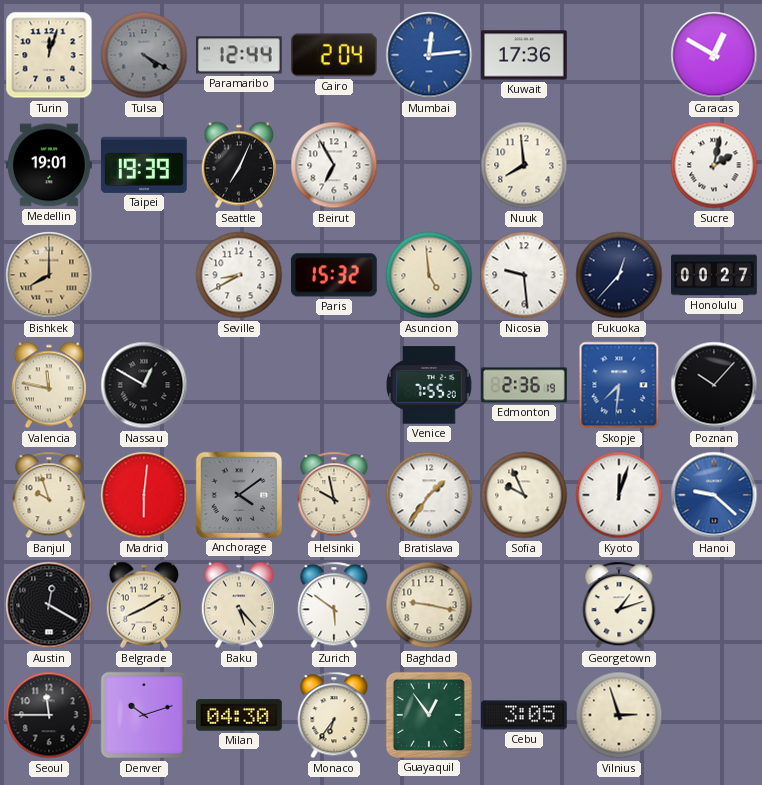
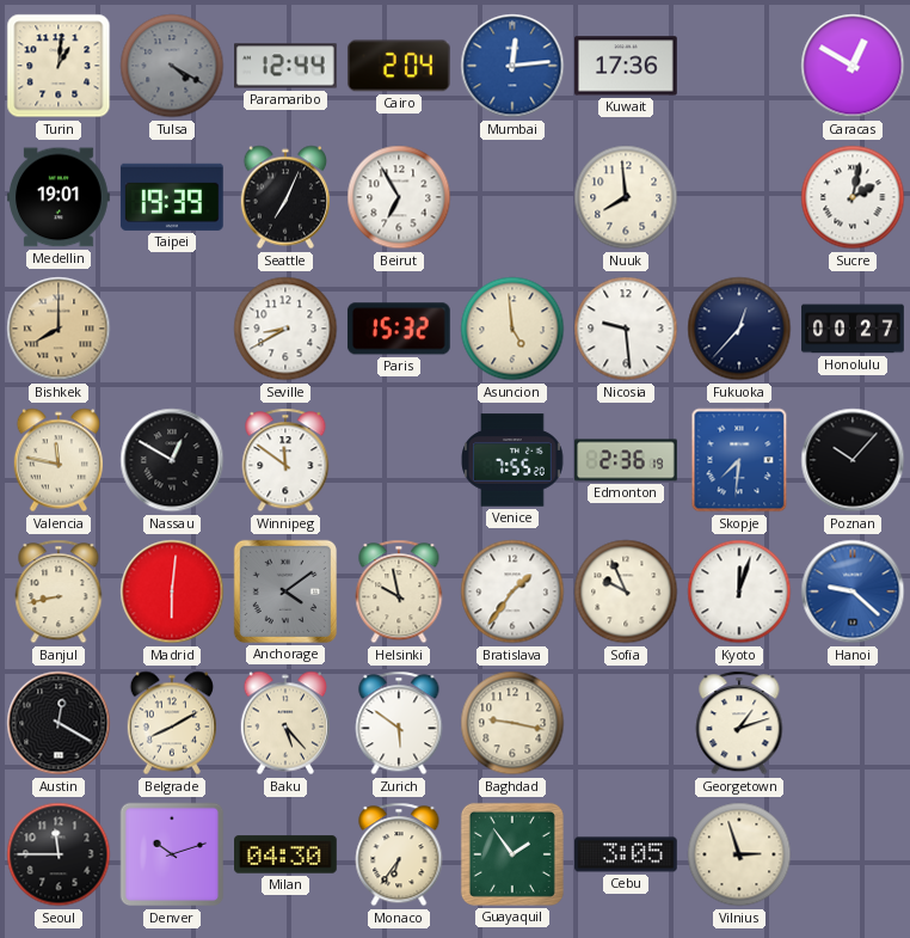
Turin: 12:03 -> 1:01 (59, 66)
Winnipeg: none -> 11:51 (285, 460)
Banjul: 9:57 -> 8:43 (59, 591)
Guayaquil: 12:54 -> 1:54 (512, 854)
